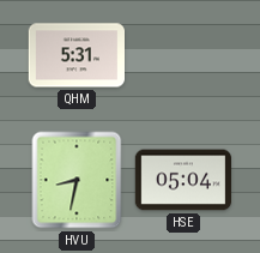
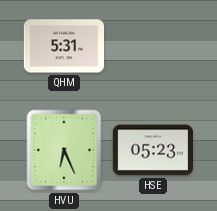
HVU: 8:32 -> 6:26 (64, 150)
HSE: 05:04 -> 05:23 (152, 150)
